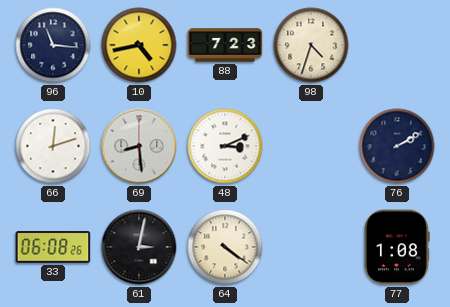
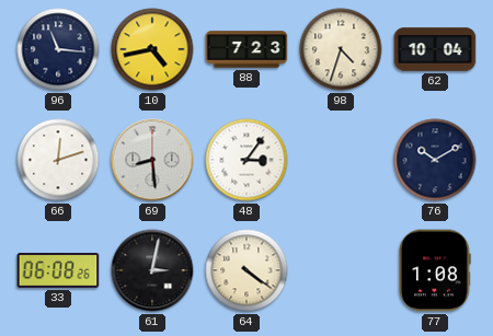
62: none -> 10:04 (435, 49)
48: 3:11 -> 3:06 (246, 160)
76: 2:10 -> 10:10 (435, 160)
